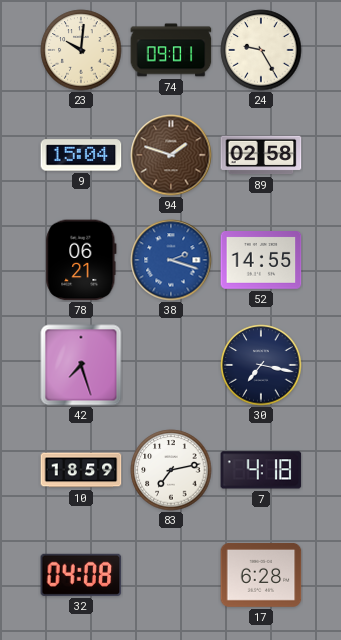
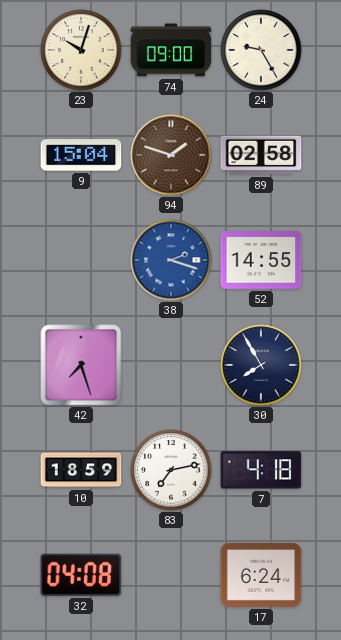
23: 10:01 -> 10:03 (81, 50)
74: 09:01 -> 09:00 (171, 50)
78: 06:21 -> none (81, 260)
30: 7:17 -> 7:55 (261, 365)
17: 6:28 -> 6:24 (261, 575)
